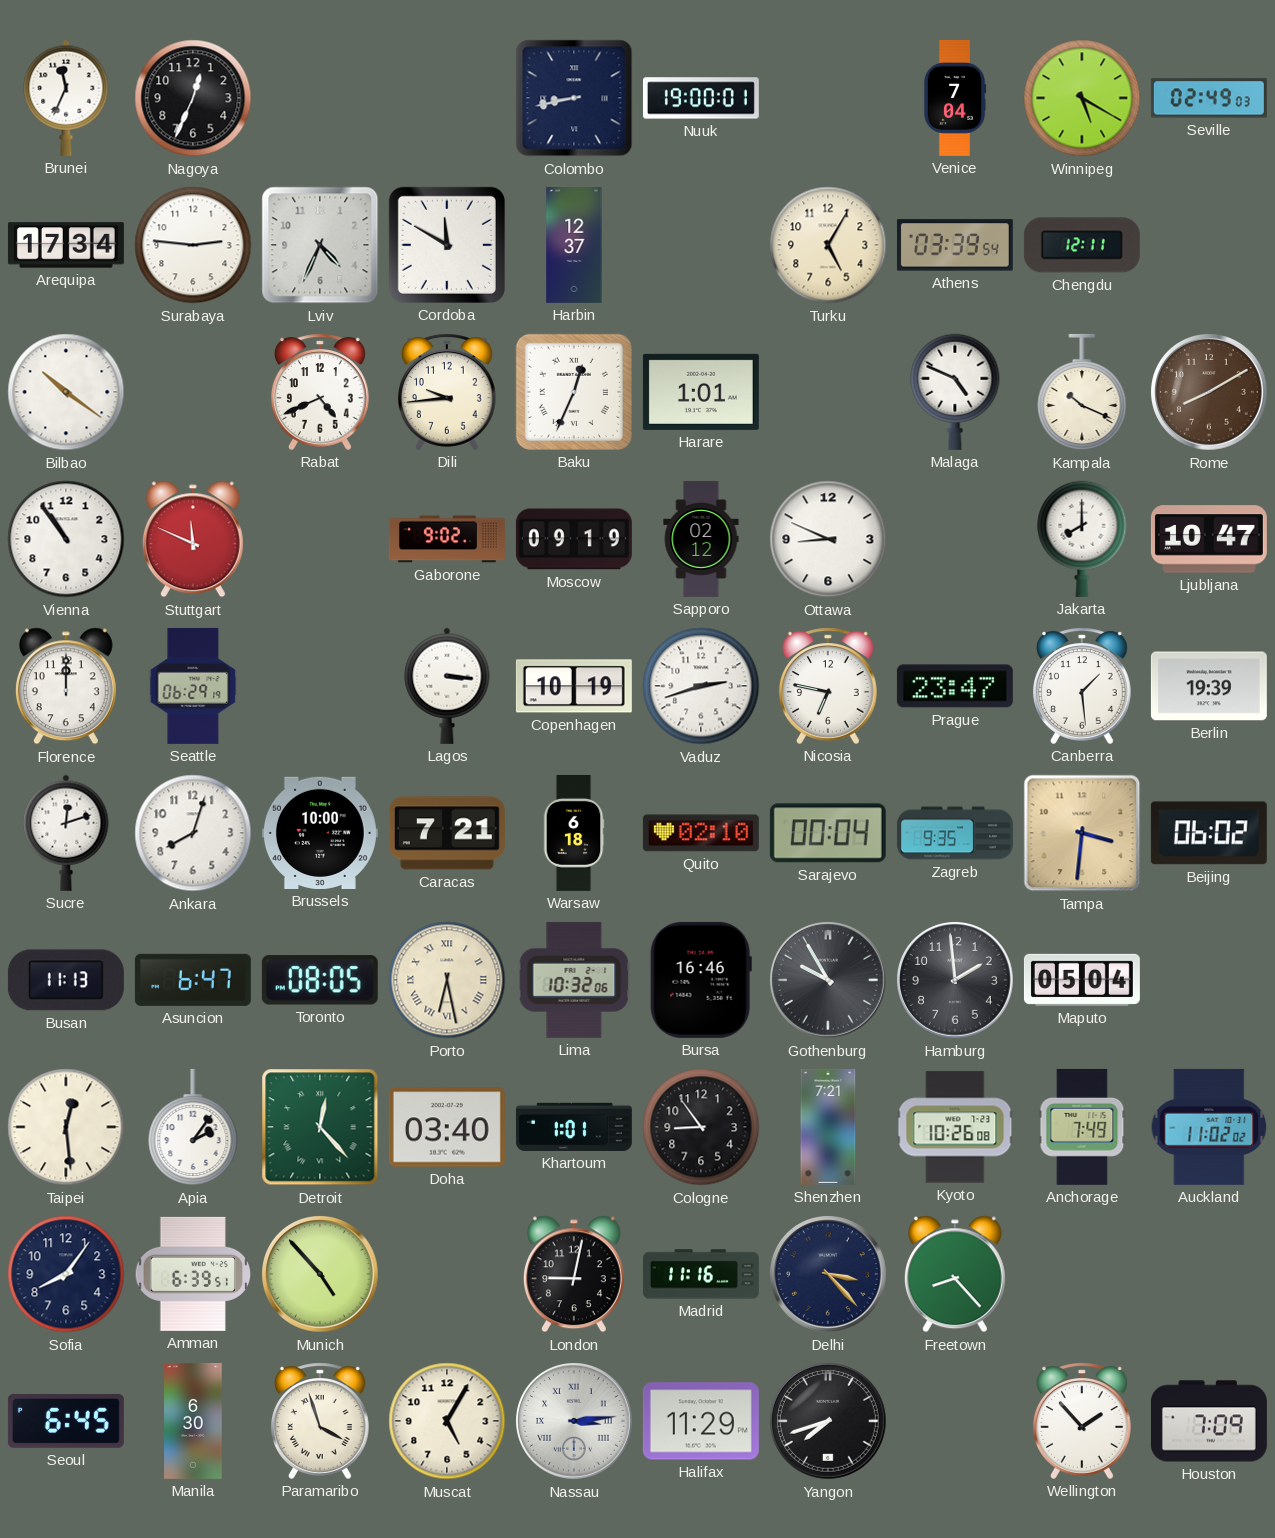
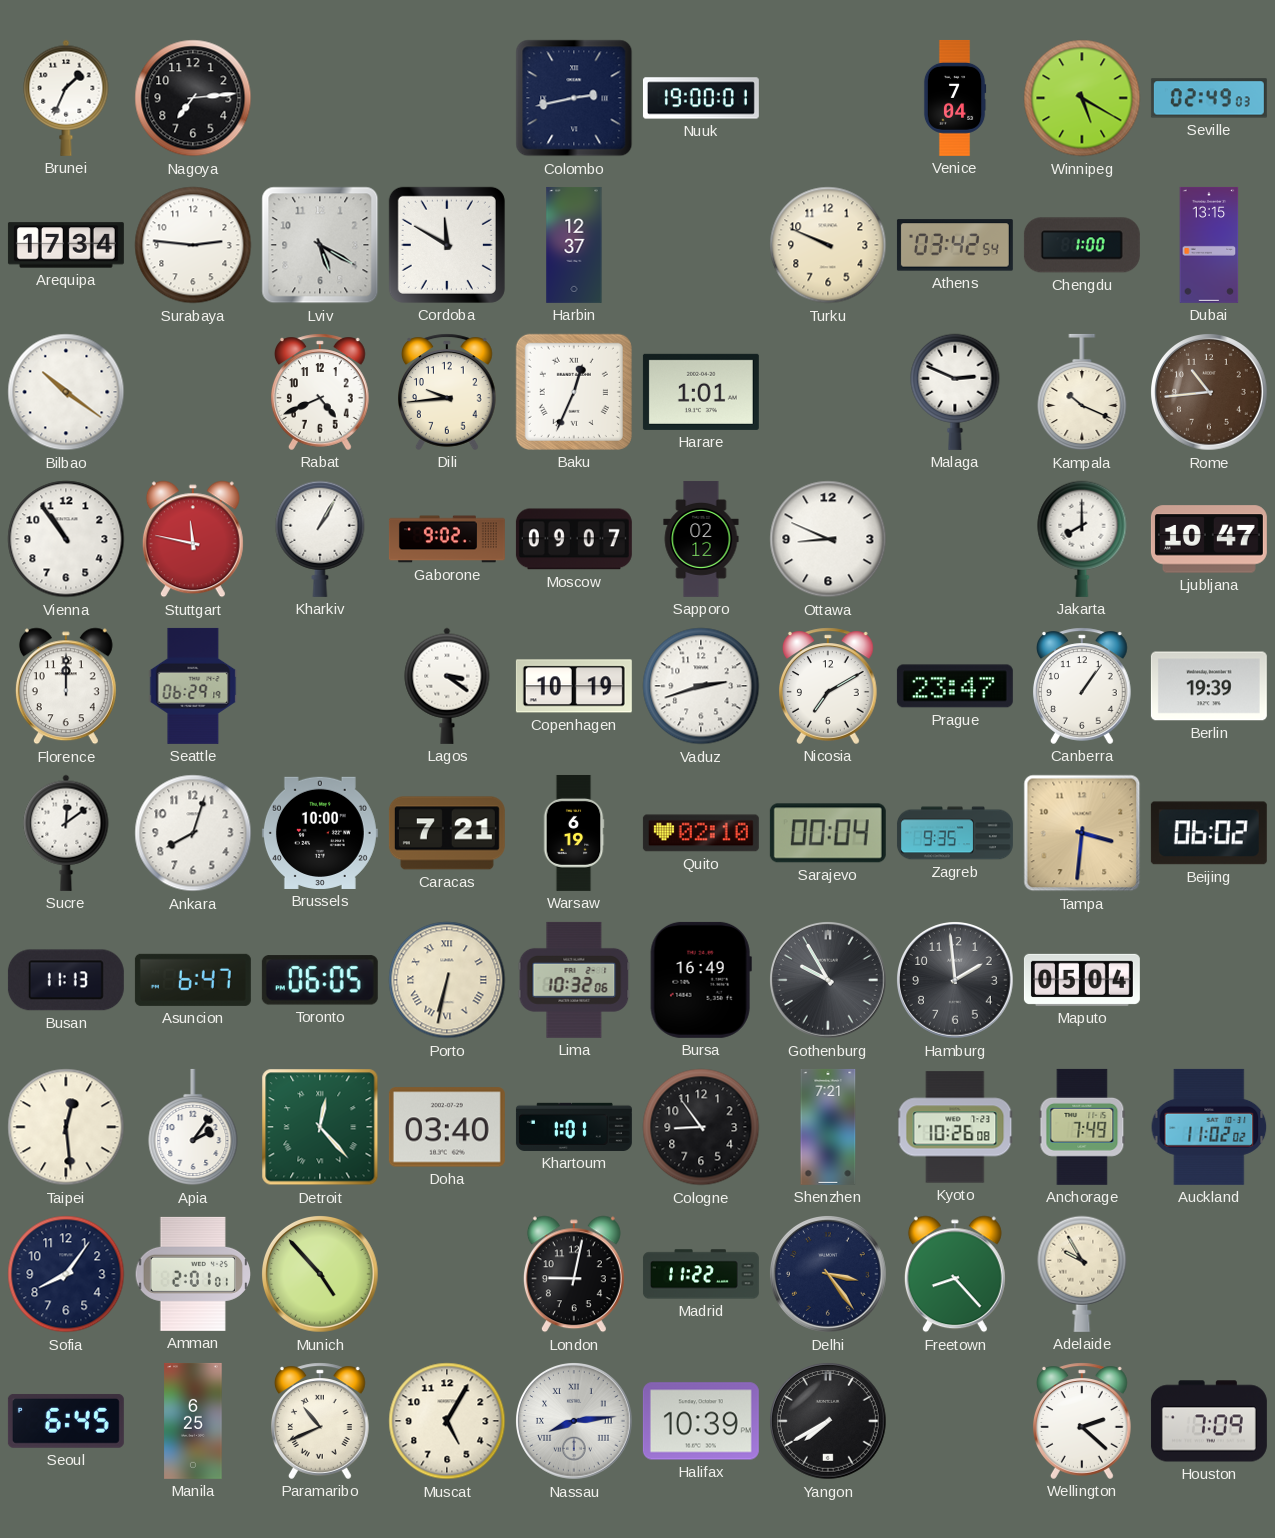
Brunei: 11:34 -> 1:34 (66, 98)
Nagoya: 12:34 -> 7:14 (193, 98)
Colombo: 8:43 -> 2:43 (574, 98)
Lviv: 4:34 -> 5:20 (320, 245)
Turku: 5:05 -> 9:49 (828, 245)
Athens: 03:39 -> 03:42 (955, 245)
Chengdu: 12:11 -> 1:00 (1082, 245)
Dubai: none -> 13:15 (1209, 245)
Malaga: 4:49 -> 2:49 (955, 392)
Rome: 8:10 -> 10:44 (1210, 393)
Stuttgart: 11:49 -> 11:47 (193, 539)
Kharkiv: none -> 1:05 (320, 539)
Moscow: 09:19 -> 09:07 (574, 539)
Lagos: 3:16 -> 3:21 (447, 686)
Nicosia: 6:47 -> 7:10 (829, 686)
Canberra: 1:29 -> 1:06 (1083, 686)
Sucre: 12:12 -> 12:09 (66, 833)
Warsaw: 6:18 -> 6:19 (574, 833)
Toronto: 08:05 -> 06:05 (320, 980)
Porto: 6:28 -> 6:32 (447, 980)
Bursa: 16:46 -> 16:49 (701, 980)
Amman: 6:39 -> 2:01 (192, 1274)
Madrid: 11:16 -> 11:22 (701, 1274)
Delhi: 3:23 -> 3:24 (829, 1275)
Adelaide: none -> 9:55 (1082, 1274)
Manila: 6:30 -> 6:25 (193, 1421)
Paramaribo: 3:57 -> 10:41 (321, 1421)
Nassau: 3:14 -> 8:14 (575, 1422)
Halifax: 11:29 -> 10:39 (701, 1421)
Yangon: 7:42 -> 7:40 (829, 1422)
Wellington: 1:53 -> 2:22 (1083, 1421)
